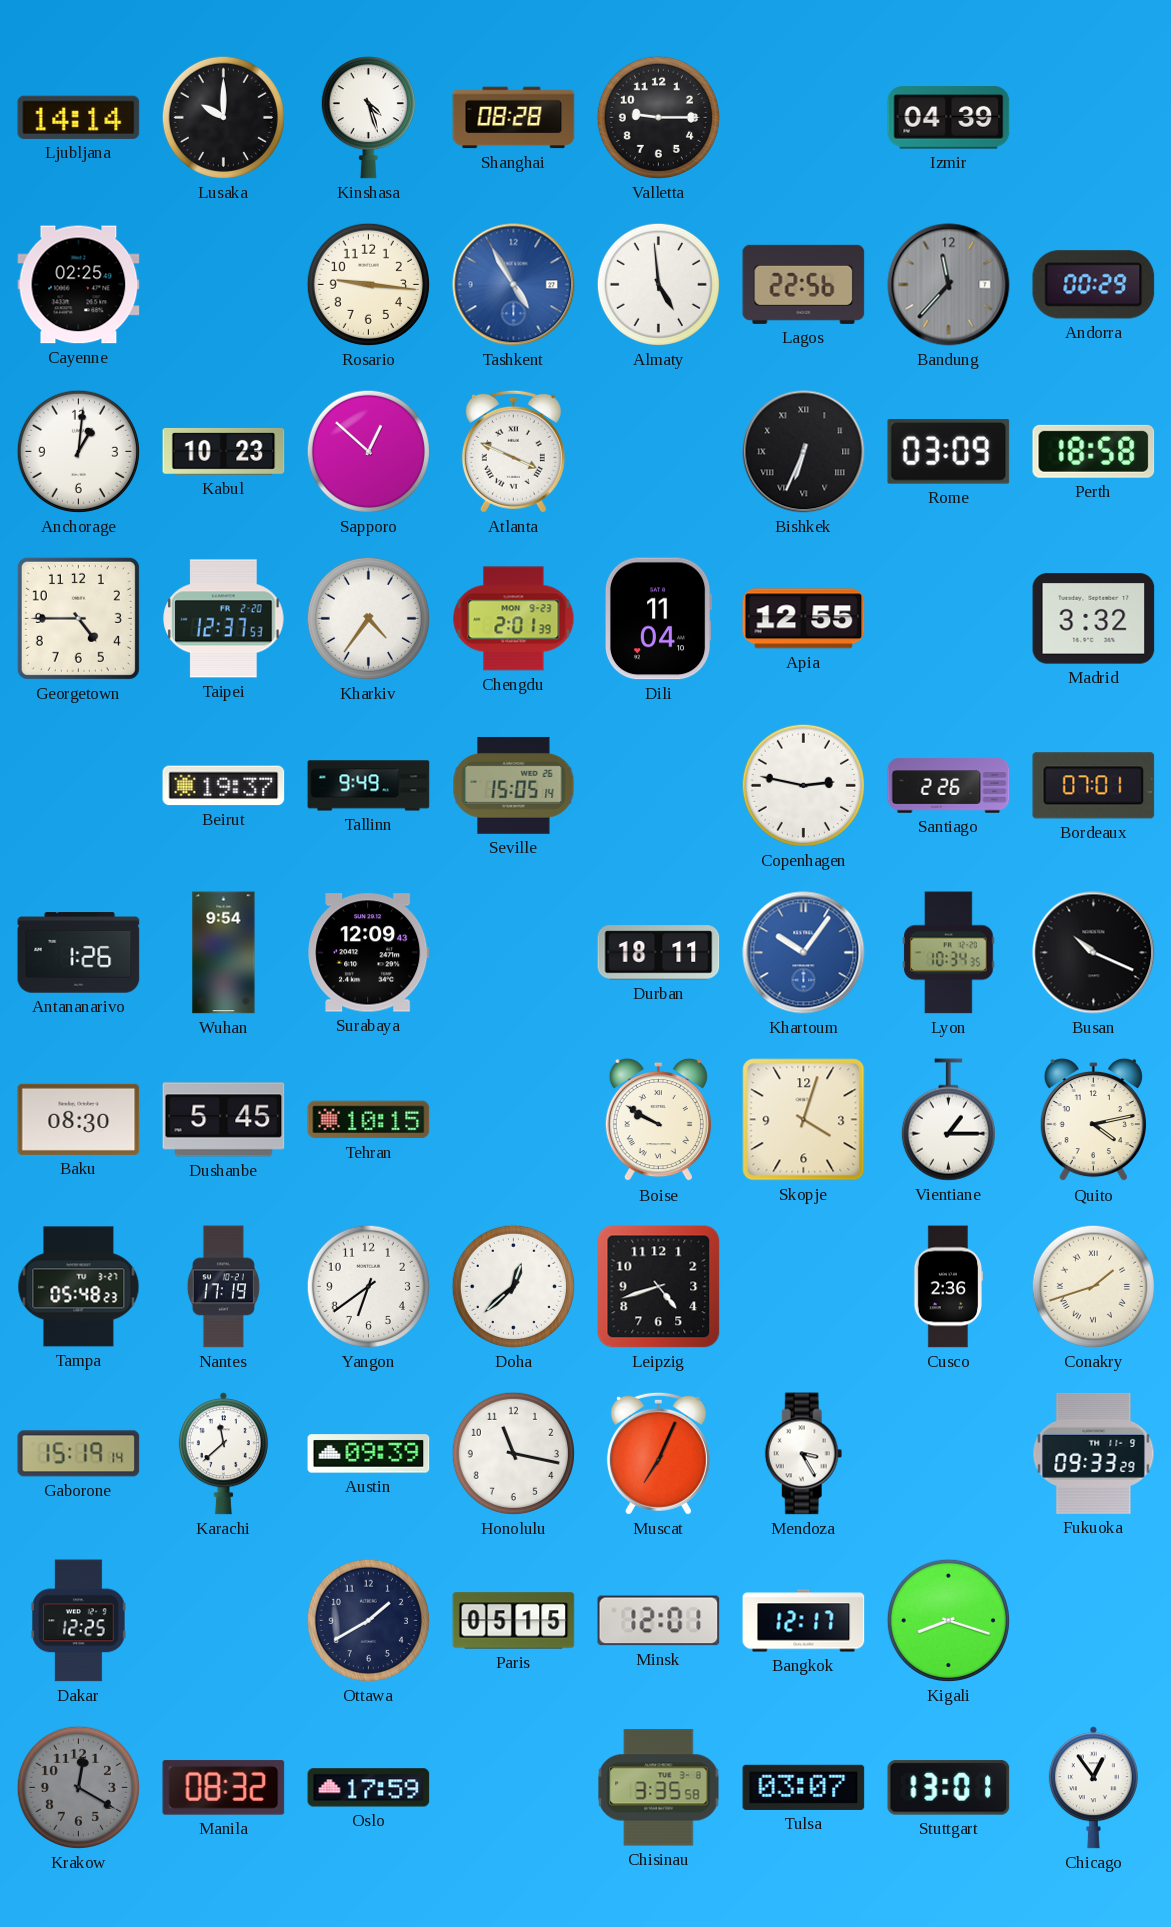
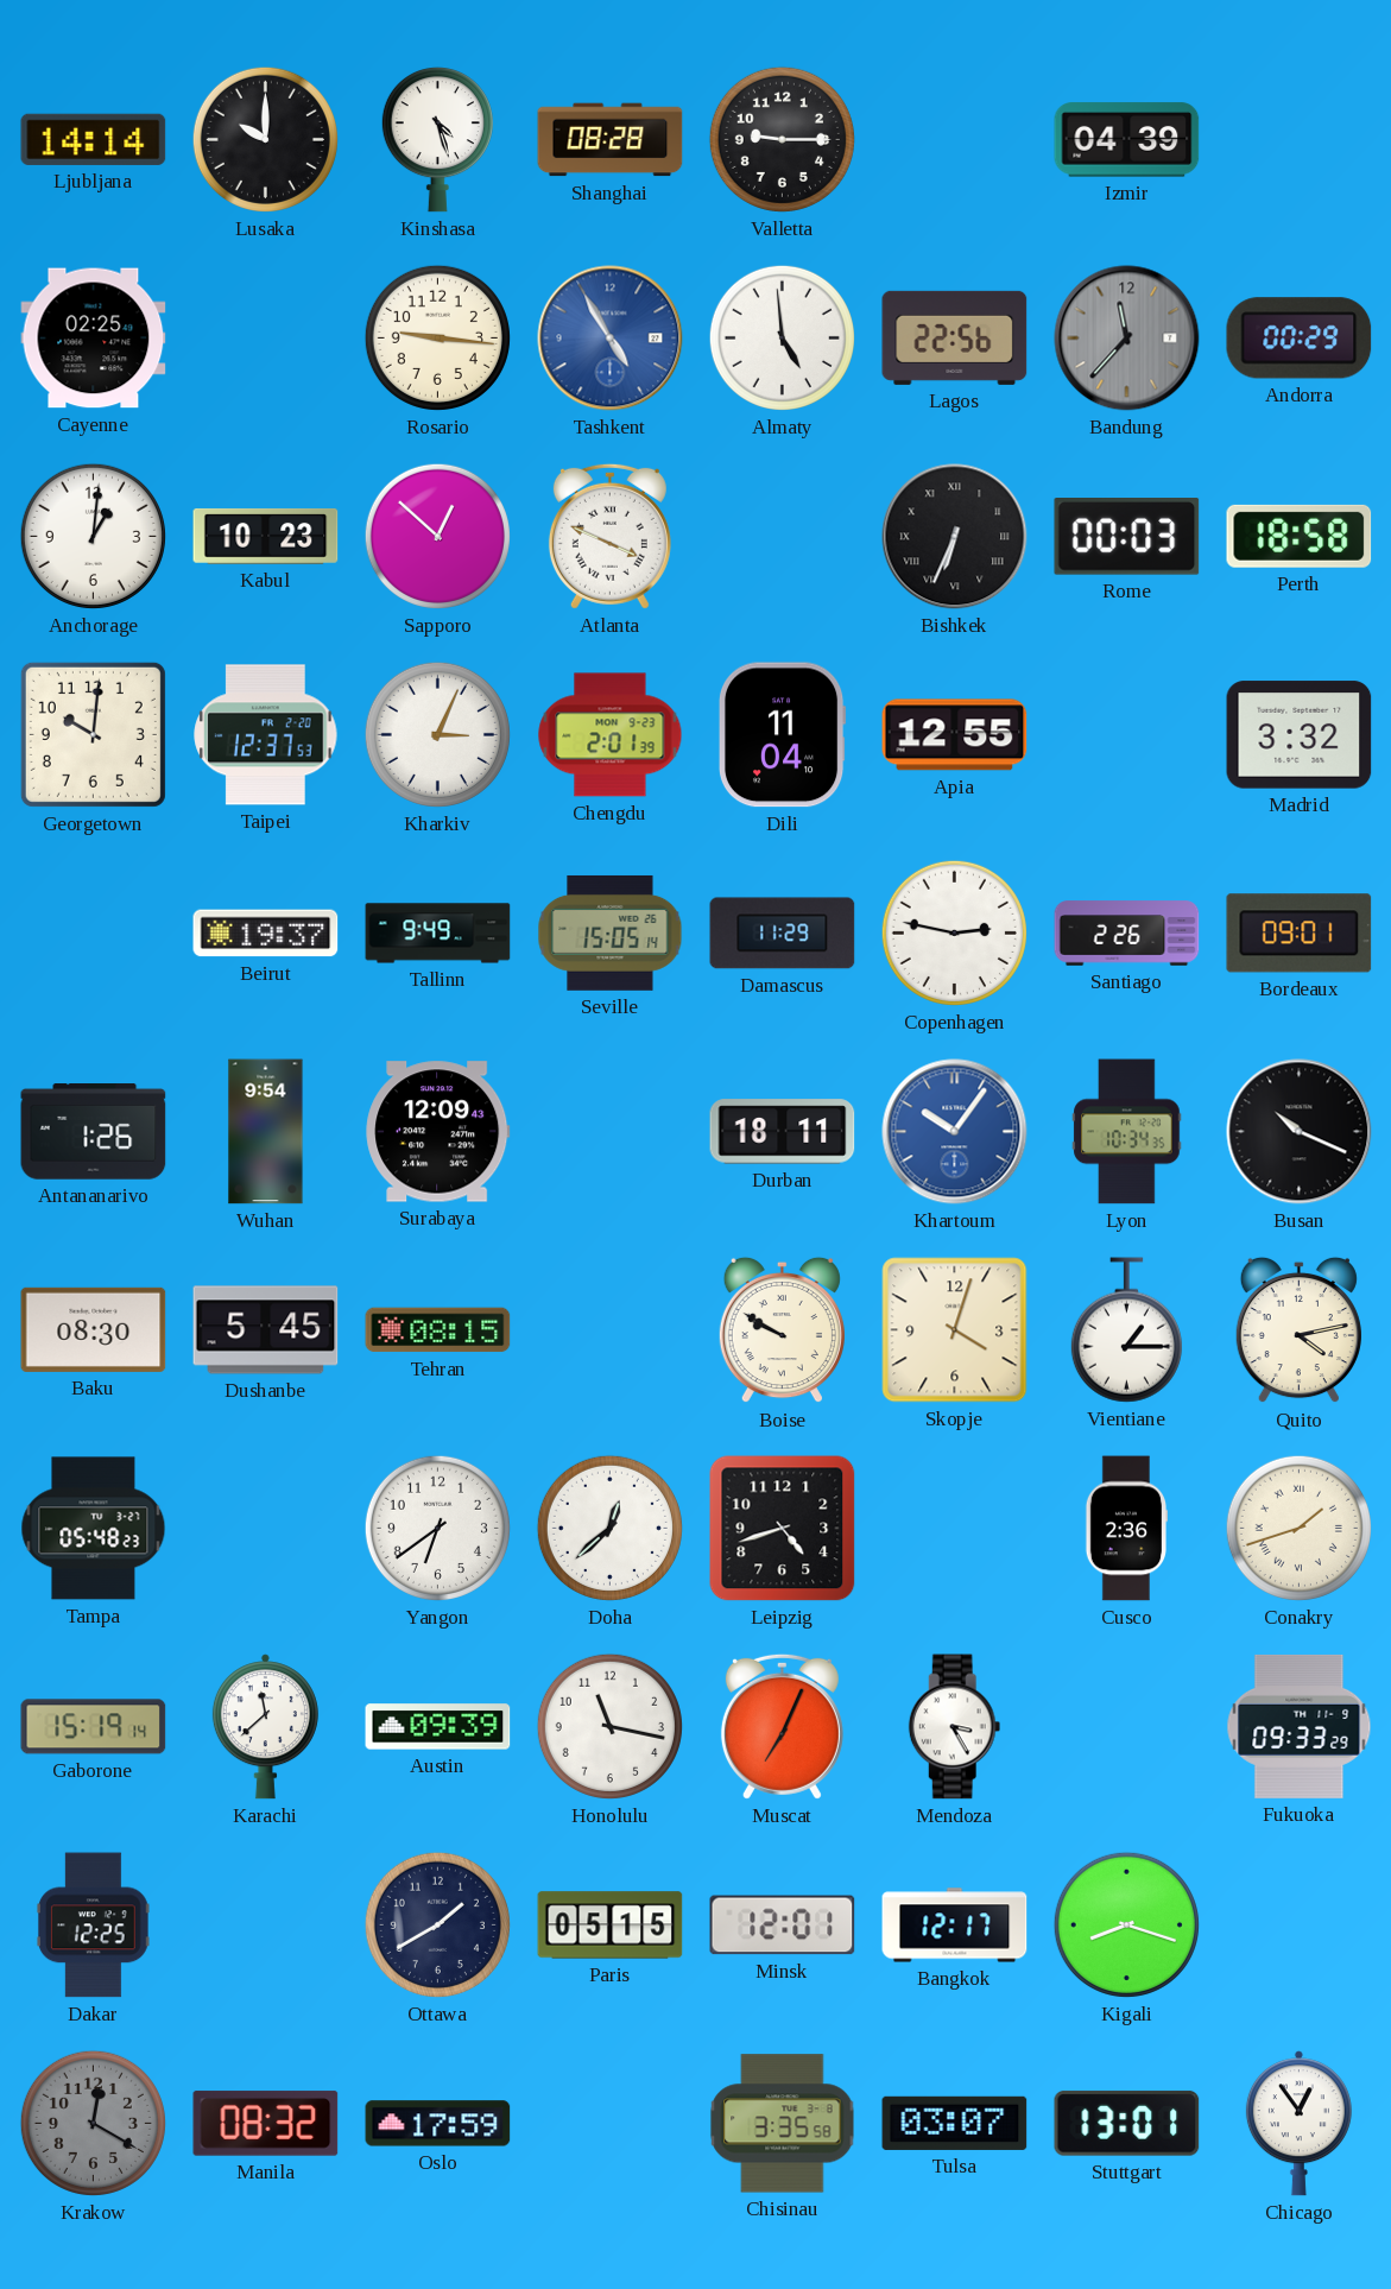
Rome: 03:09 -> 00:03 (1127, 537)
Georgetown: 4:45 -> 10:01 (93, 734)
Kharkiv: 4:36 -> 3:04 (437, 734)
Damascus: none -> 11:29 (783, 934)
Bordeaux: 07:01 -> 09:01 (1300, 934)
Tehran: 10:15 -> 08:15 (438, 1330)
Nantes: 17:19 -> none (223, 1287)
